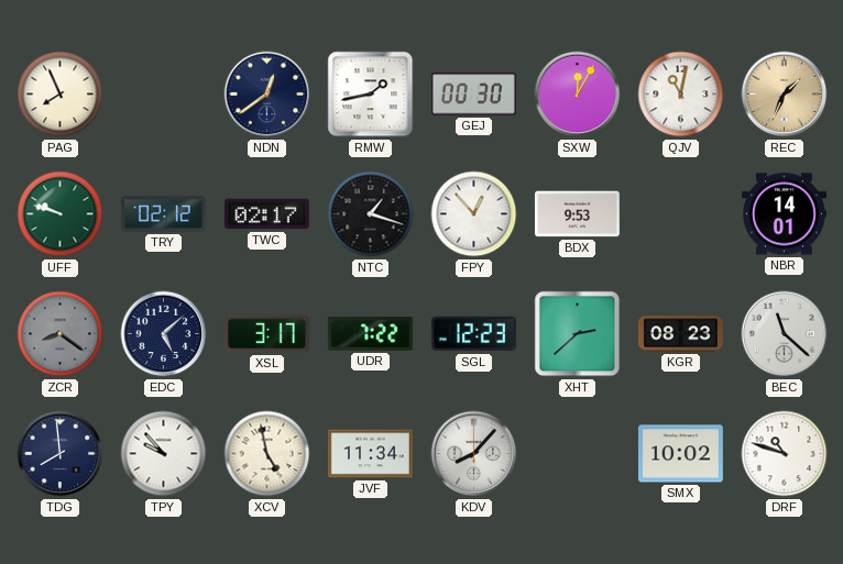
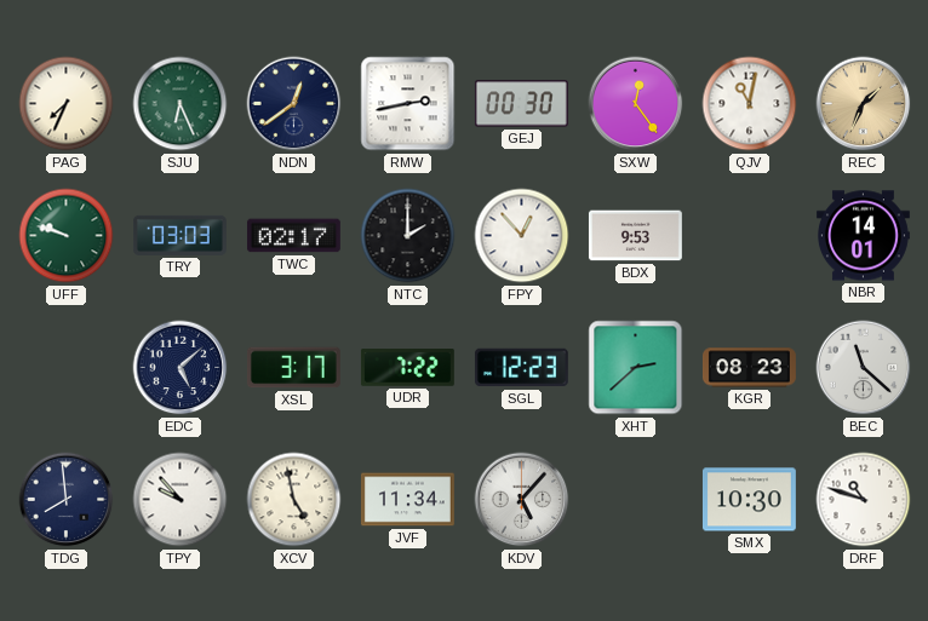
PAG: 7:56 -> 7:34 (67, 104)
SJU: none -> 6:26 (181, 104)
RMW: 1:43 -> 2:43 (408, 104)
SXW: 12:05 -> 12:24 (636, 104)
TRY: 02:12 -> 03:03 (179, 235)
NTC: 1:18 -> 2:00 (408, 236)
ZCR: 8:21 -> none (61, 334)
KDV: 8:07 -> 5:07 (522, 500)
SMX: 10:02 -> 10:30 (749, 500)
